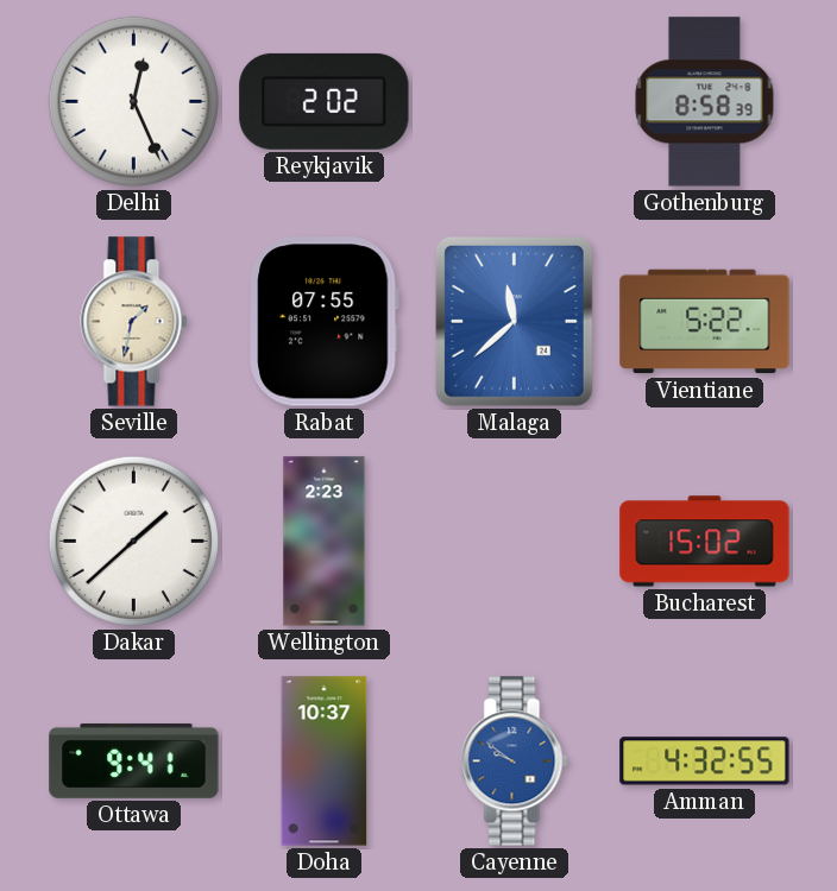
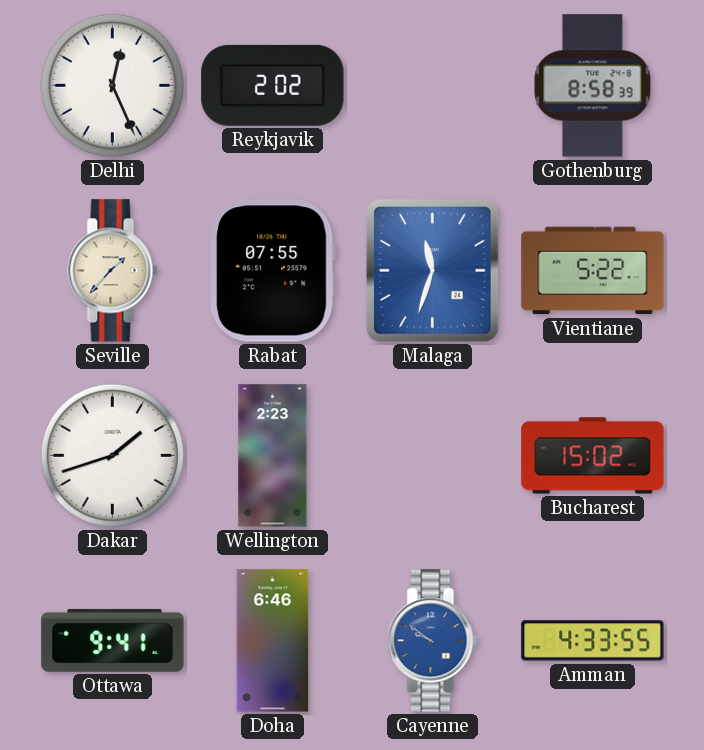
Seville: 1:32 -> 1:37 (113, 271)
Malaga: 11:38 -> 11:33 (432, 270)
Dakar: 1:38 -> 1:42 (112, 455)
Doha: 10:37 -> 6:46 (273, 641)
Amman: 4:32 -> 4:33 (593, 641)
